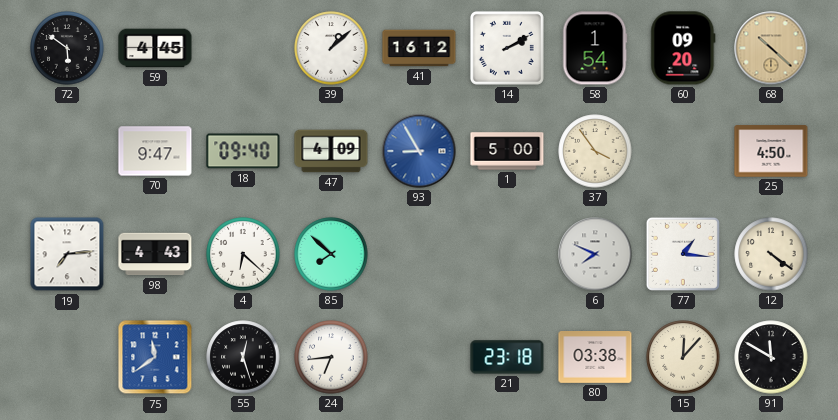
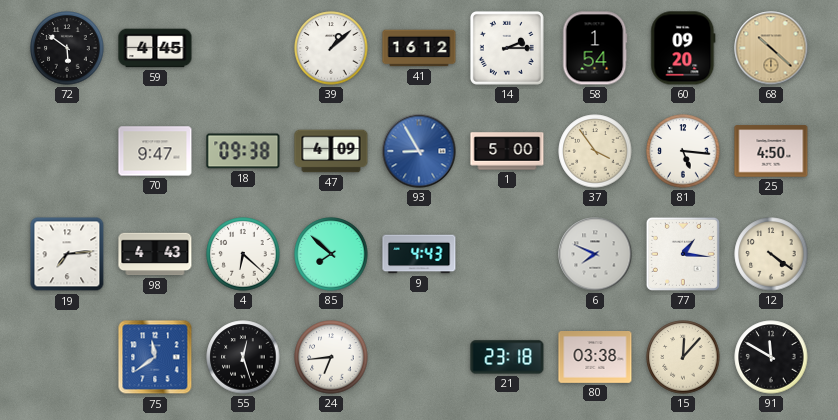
14: 2:10 -> 2:15 (507, 48)
18: 09:40 -> 09:38 (243, 151)
81: none -> 5:16 (683, 151)
9: none -> 4:43 (419, 254)
